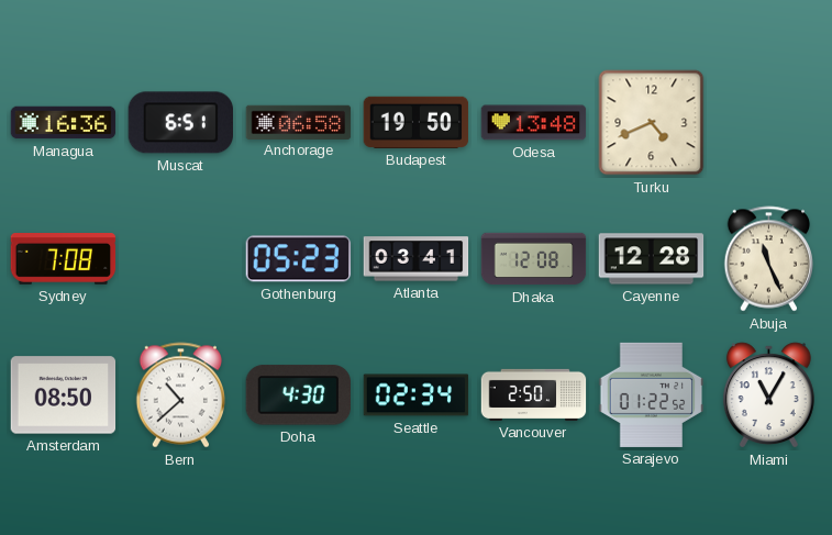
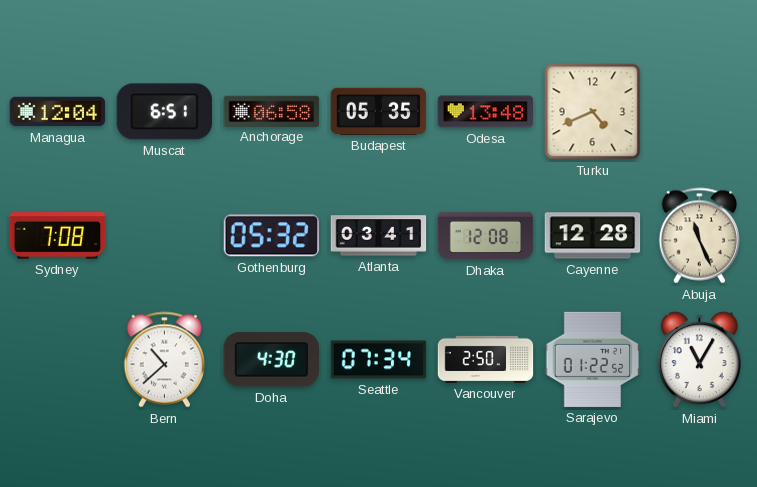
Managua: 16:36 -> 12:04 (58, 112)
Budapest: 19:50 -> 05:35 (379, 111)
Gothenburg: 05:23 -> 05:32 (272, 236)
Amsterdam: 08:50 -> none (64, 395)
Seattle: 02:34 -> 07:34 (379, 360)
